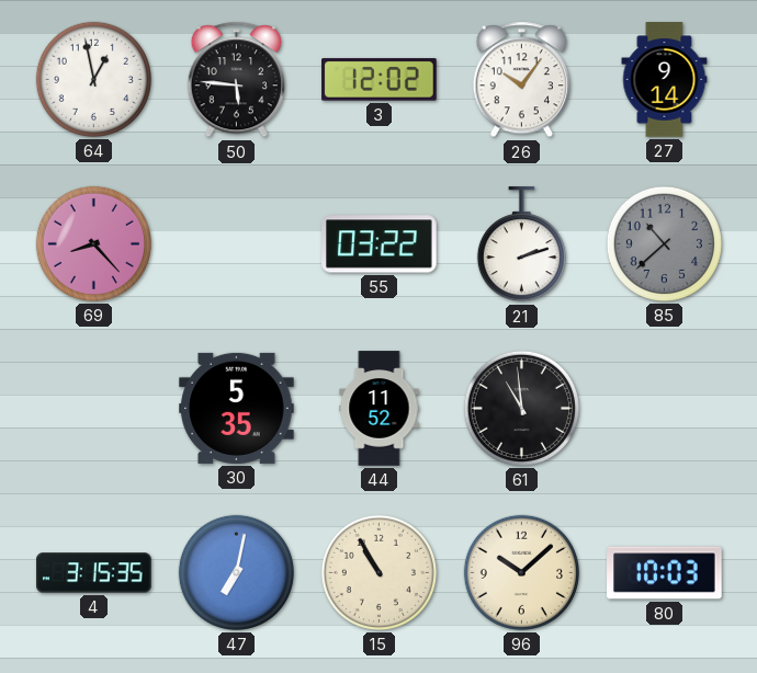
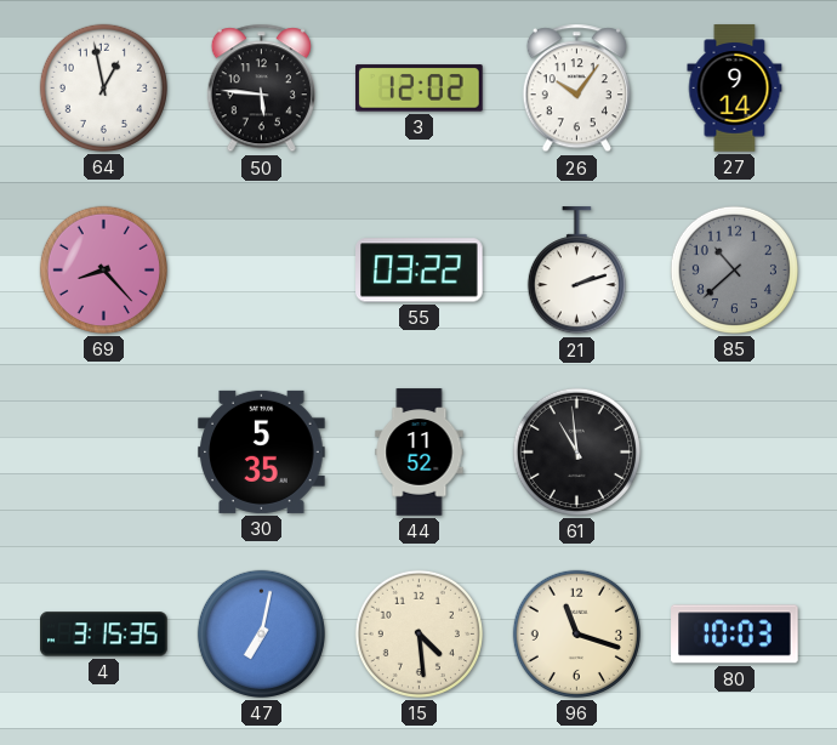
15: 10:55 -> 4:29 (419, 633)
96: 10:08 -> 11:18 (576, 633)
